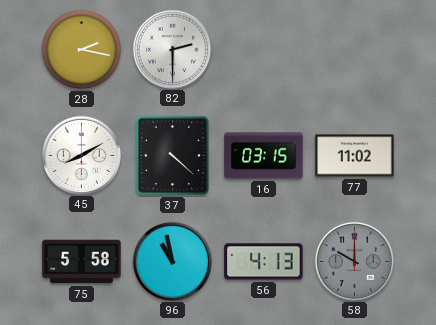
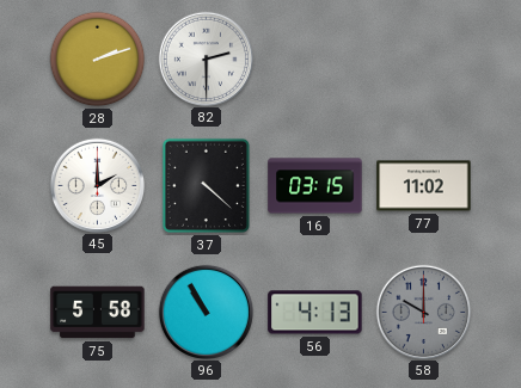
28: 2:17 -> 2:12 (98, 60)
45: 8:10 -> 2:00 (97, 185)
96: 10:58 -> 10:55 (206, 312)
